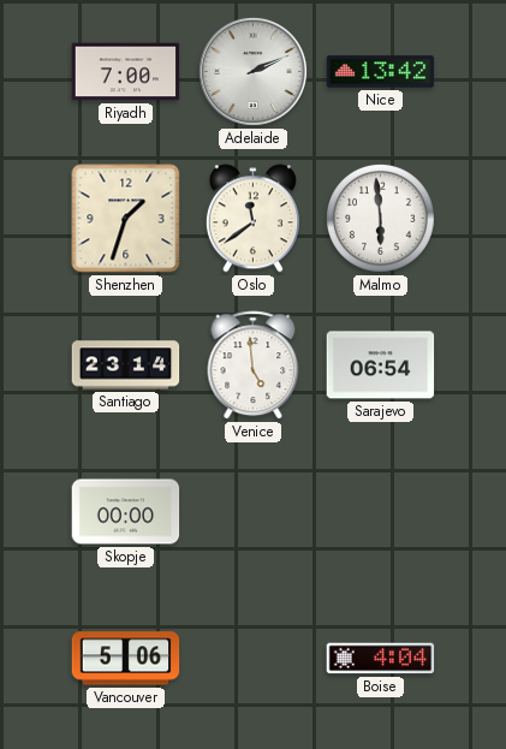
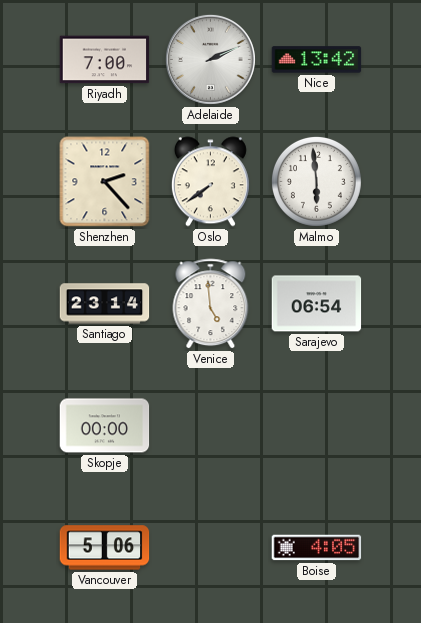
Shenzhen: 1:33 -> 2:23 (105, 182)
Oslo: 11:39 -> 7:39 (210, 182)
Boise: 4:04 -> 4:05 (317, 548)
